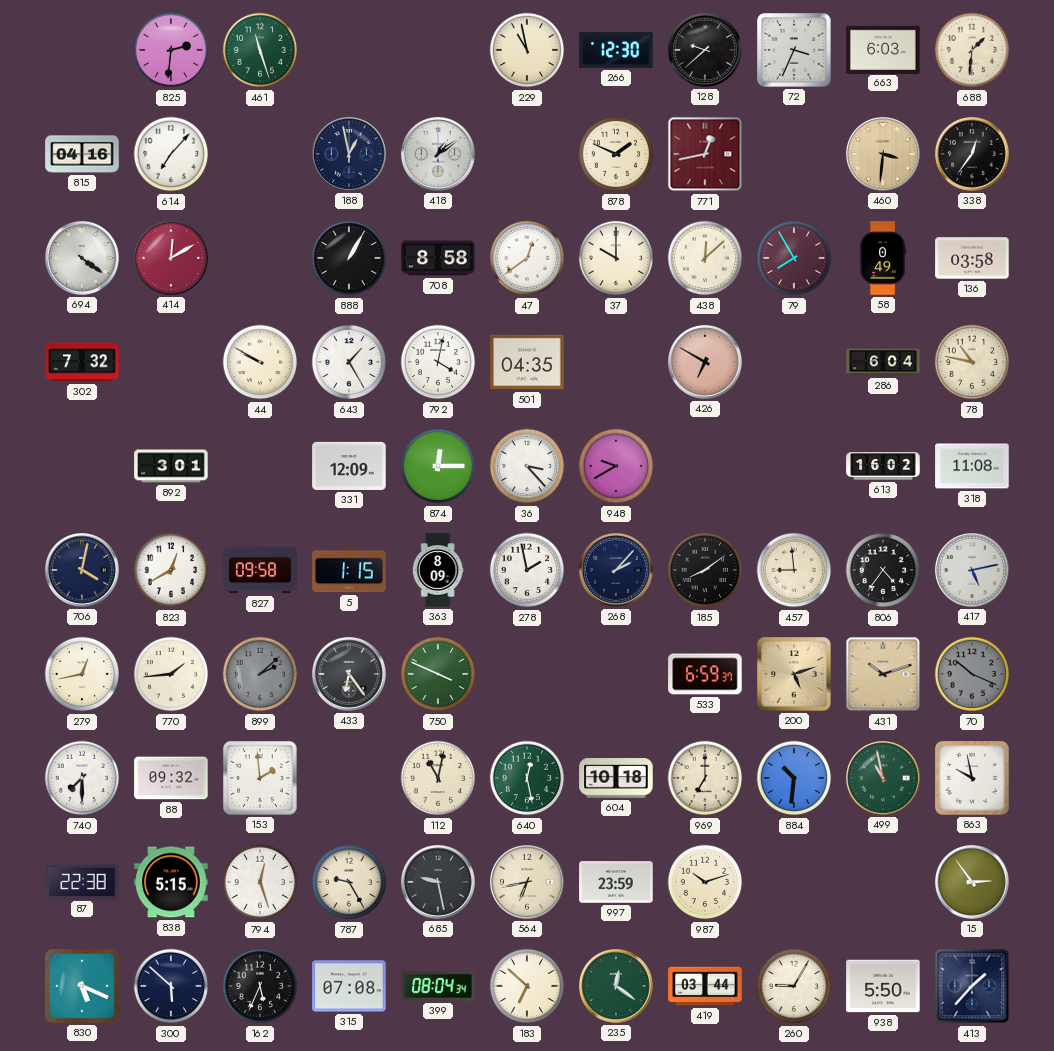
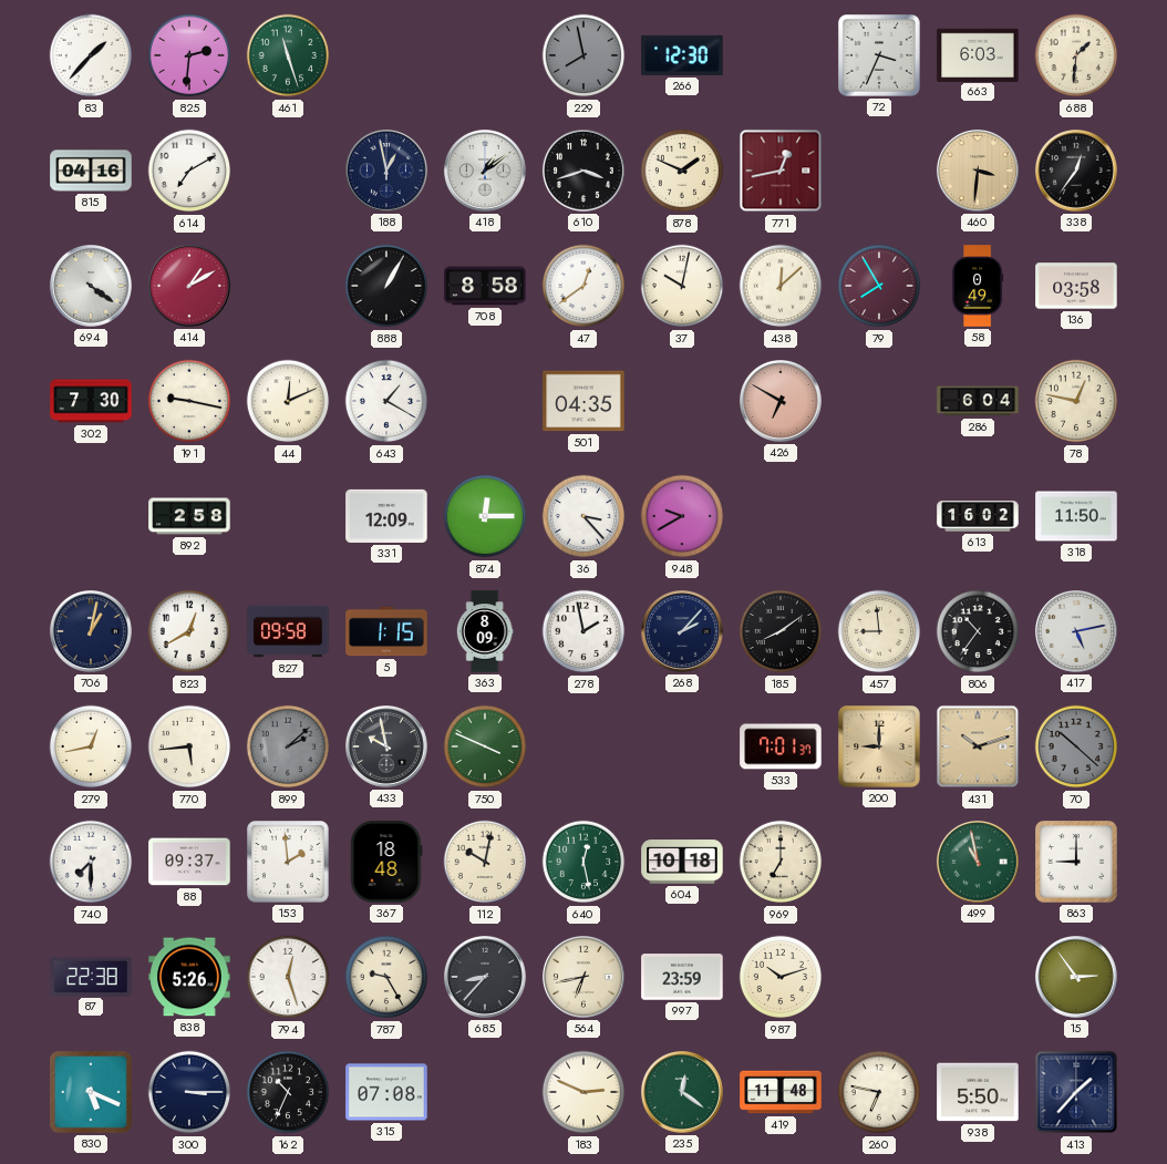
83: none -> 1:37 (91, 55)
229: 10:58 -> 7:58 (583, 55)
229 dial: cream -> grey (583, 55)
128: 9:38 -> none (705, 51)
614: 7:07 -> 7:10 (189, 171)
610: none -> 3:42 (583, 172)
414: 12:10 -> 1:10 (189, 287)
37: 10:00 -> 10:02 (682, 286)
302: 7:32 -> 7:30 (91, 401)
191: none -> 9:17 (189, 401)
44: 9:50 -> 12:11 (288, 401)
643: 1:25 -> 1:20 (386, 401)
792: 4:02 -> none (438, 362)
78: 10:47 -> 12:47 (1076, 401)
892: 3:01 -> 2:58 (189, 516)
318: 11:08 -> 11:50 (1076, 516)
706: 4:02 -> 1:02 (91, 632)
806: 4:36 -> 10:36 (978, 631)
770: 1:44 -> 5:44 (189, 746)
433: 6:24 -> 9:58 (386, 748)
533: 6:59 -> 7:01 (781, 746)
200: 5:12 -> 9:00 (880, 748)
70: 10:19 -> 10:22 (1076, 746)
88: 09:32 -> 09:37 (189, 862)
367: none -> 18:48 (386, 862)
112: 11:02 -> 10:02 (485, 862)
884: 10:31 -> none (794, 778)
863: 9:58 -> 9:00 (1076, 862)
838: 5:15 -> 5:26 (189, 977)
685: 9:28 -> 8:37 (485, 978)
300: 5:52 -> 3:15 (189, 1092)
162: 5:34 -> 10:34 (288, 1092)
399: 08:04 -> none (438, 987)
183: 6:52 -> 2:49 (583, 1092)
419: 03:44 -> 11:48 (781, 1092)
260: 9:05 -> 6:47 (879, 1092)
